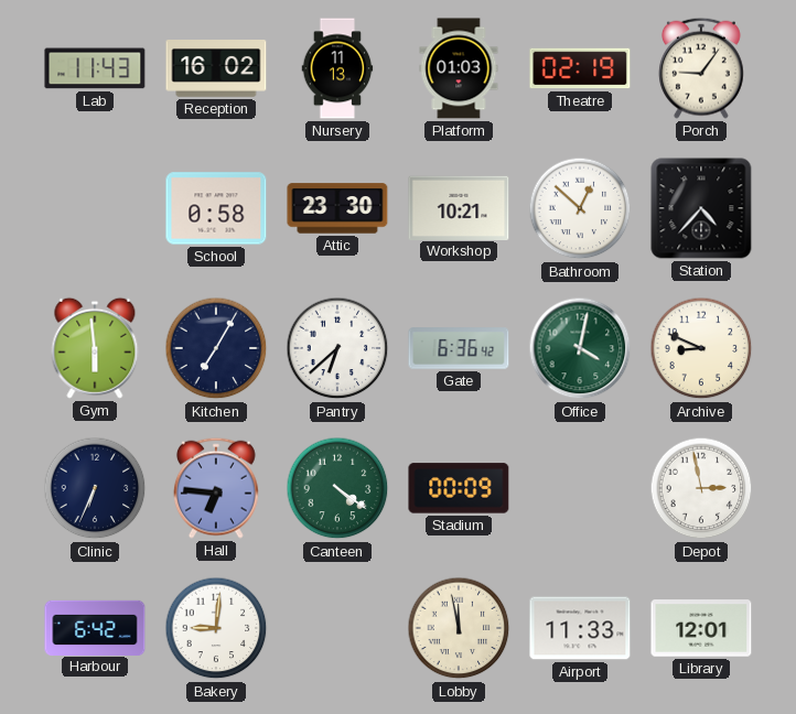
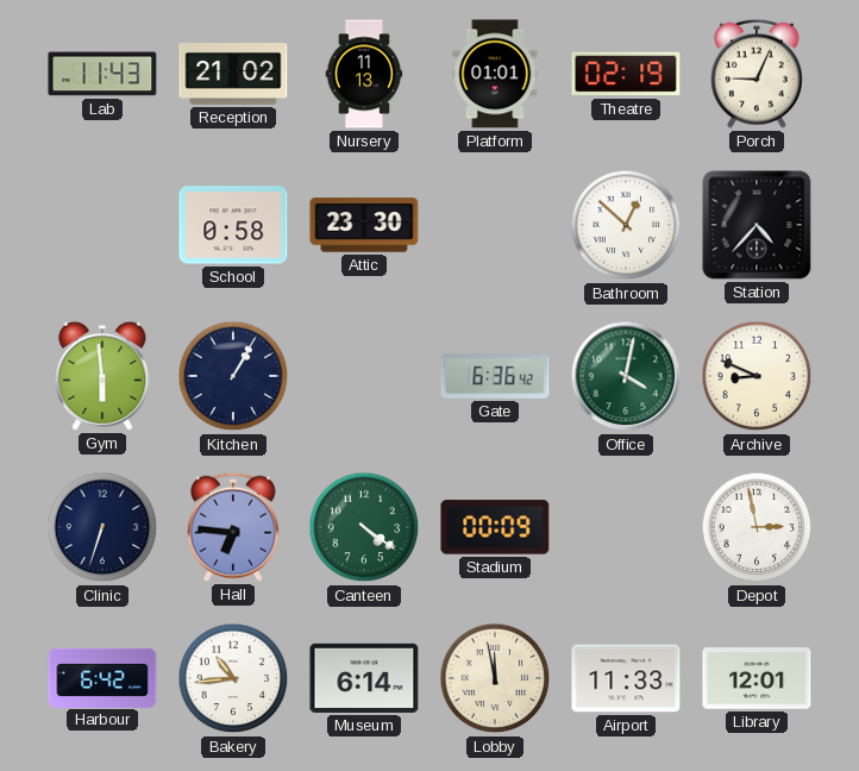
Reception: 16:02 -> 21:02 (233, 75)
Platform: 01:03 -> 01:01 (495, 74)
Porch: 9:06 -> 9:04 (758, 74)
Workshop: 10:21 -> none (459, 207)
Kitchen: 7:05 -> 1:05 (233, 376)
Pantry: 6:38 -> none (337, 348)
Clinic: 6:34 -> 6:33 (102, 527)
Bakery: 9:01 -> 10:44 (233, 678)
Museum: none -> 6:14 (364, 678)
